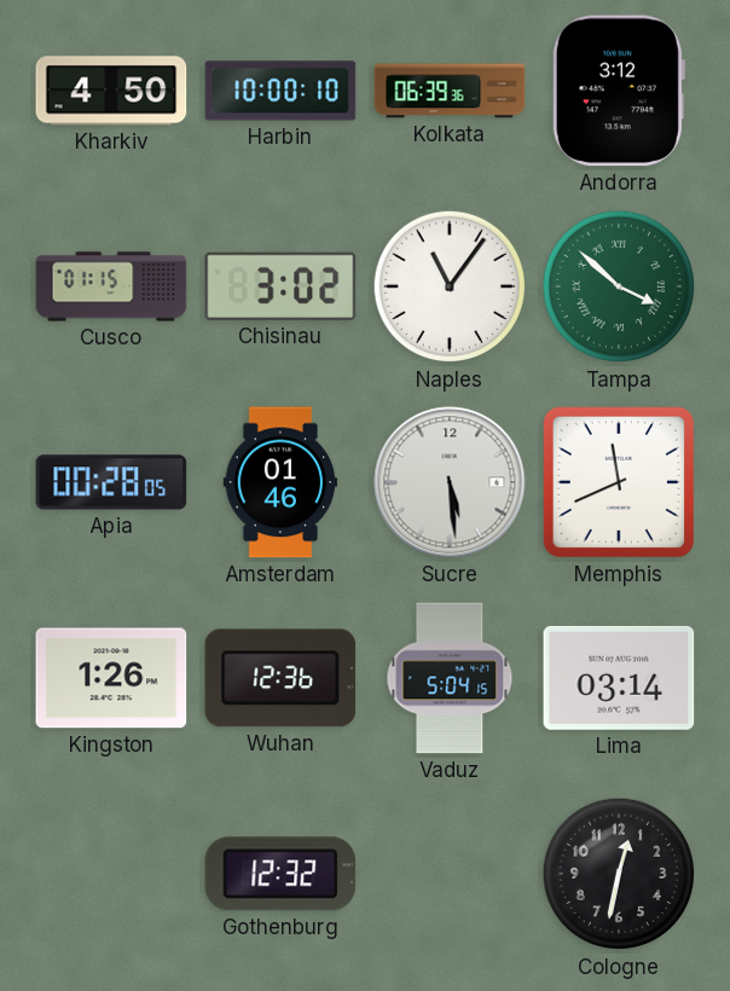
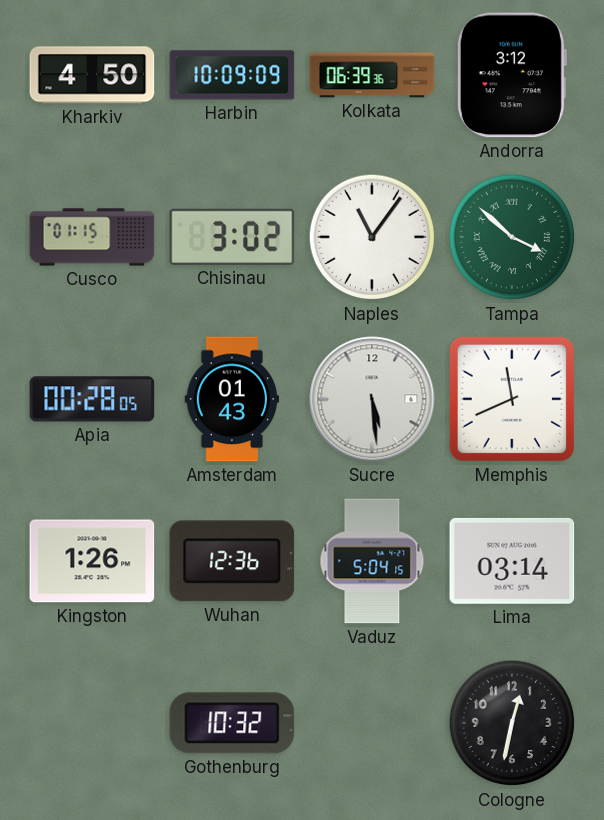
Harbin: 10:00 -> 10:09 (232, 75)
Amsterdam: 01:46 -> 01:43 (232, 399)
Gothenburg: 12:32 -> 10:32 (232, 723)
